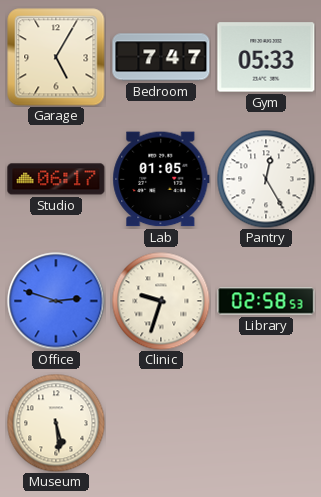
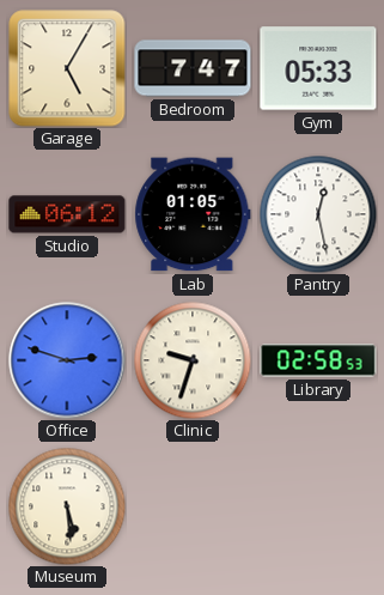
Studio: 06:17 -> 06:12 (67, 214)
Pantry: 12:25 -> 12:28 (318, 214)
